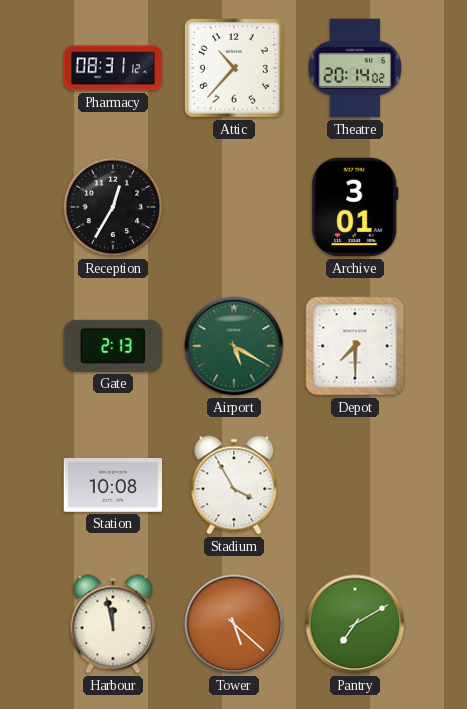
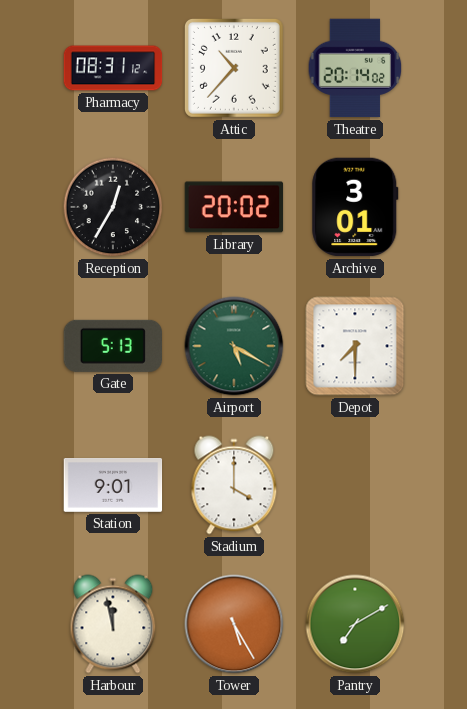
Library: none -> 20:02 (234, 207)
Gate: 2:13 -> 5:13 (112, 346)
Station: 10:08 -> 9:01 (113, 486)
Stadium: 3:55 -> 4:00 (234, 485)
Tower: 5:22 -> 5:25 (234, 624)
